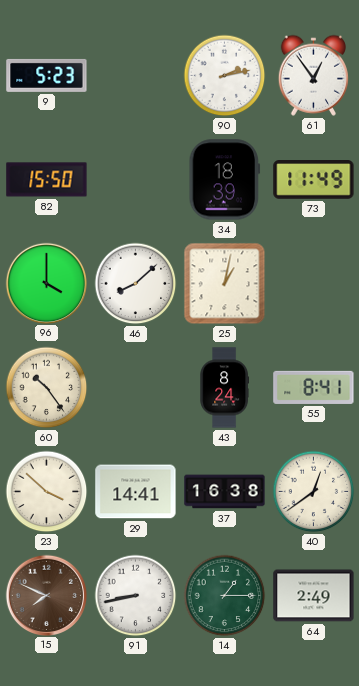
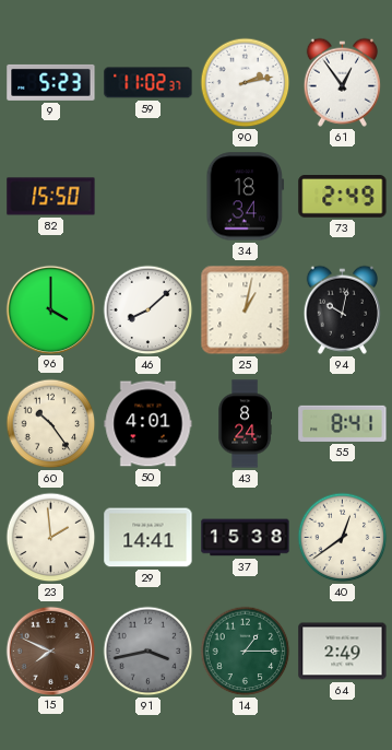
59: none -> 11:02 (149, 83)
34: 18:39 -> 18:34 (246, 197)
73: 11:49 -> 2:49 (343, 197)
94: none -> 10:02 (342, 309)
50: none -> 4:01 (149, 424)
23: 3:52 -> 1:59 (51, 538)
37: 16:38 -> 15:38 (246, 538)
91: 8:43 -> 3:43 (149, 652)
91 dial: white -> grey (149, 652)
